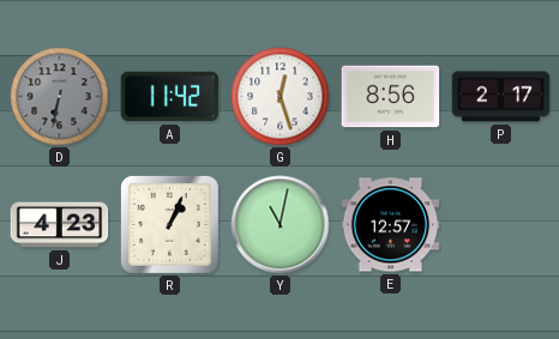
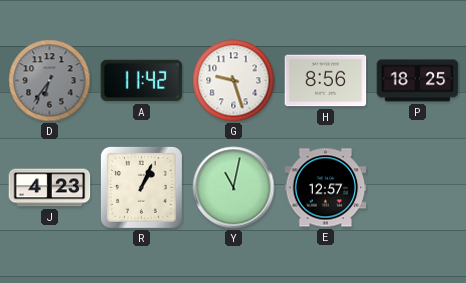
D: 6:32 -> 6:36 (50, 81)
G: 12:27 -> 9:27 (234, 81)
P: 2:17 -> 18:25 (418, 81)
